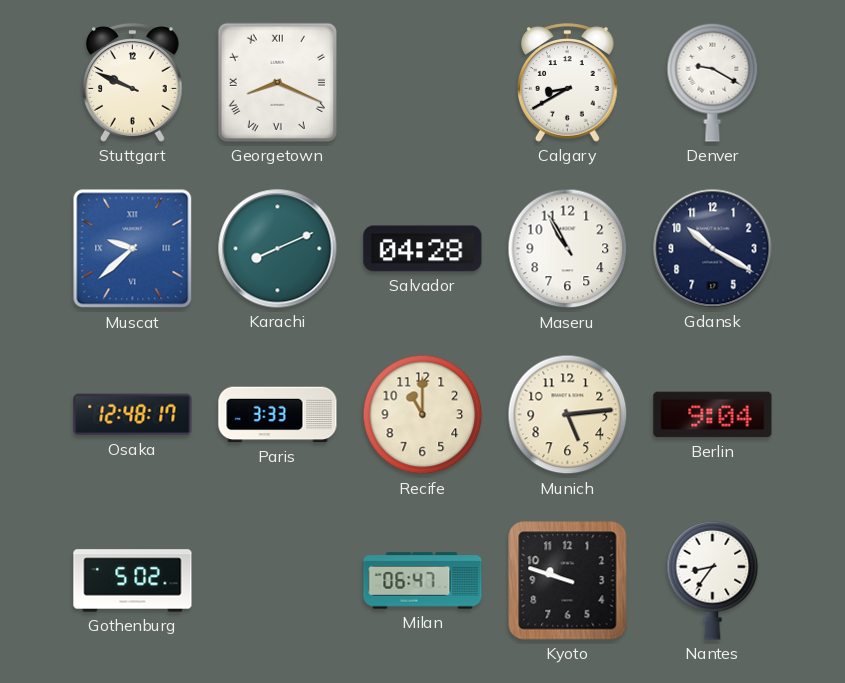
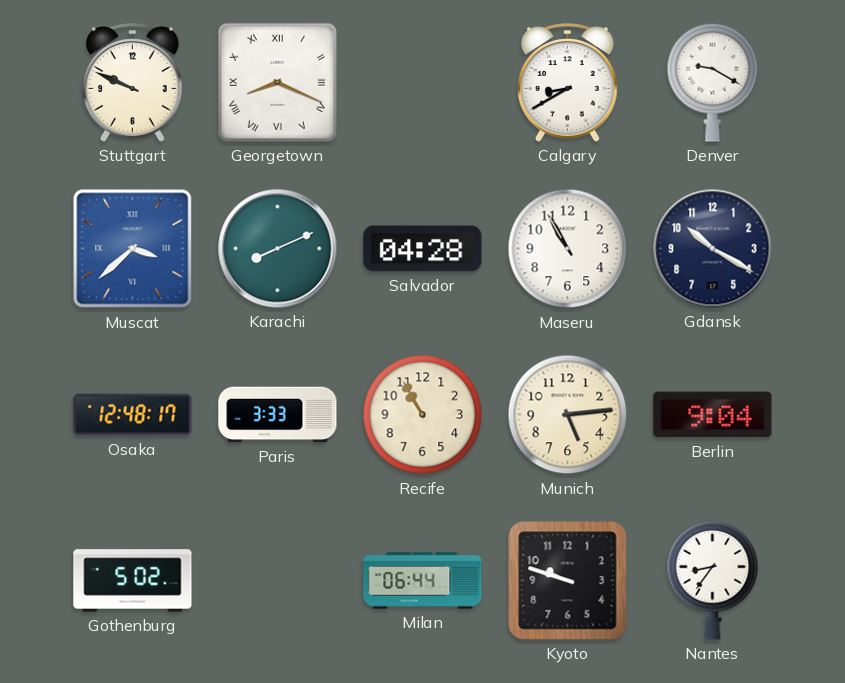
Muscat: 9:38 -> 3:38 (133, 249)
Recife: 11:00 -> 10:55 (423, 415)
Milan: 06:47 -> 06:44 (423, 581)
